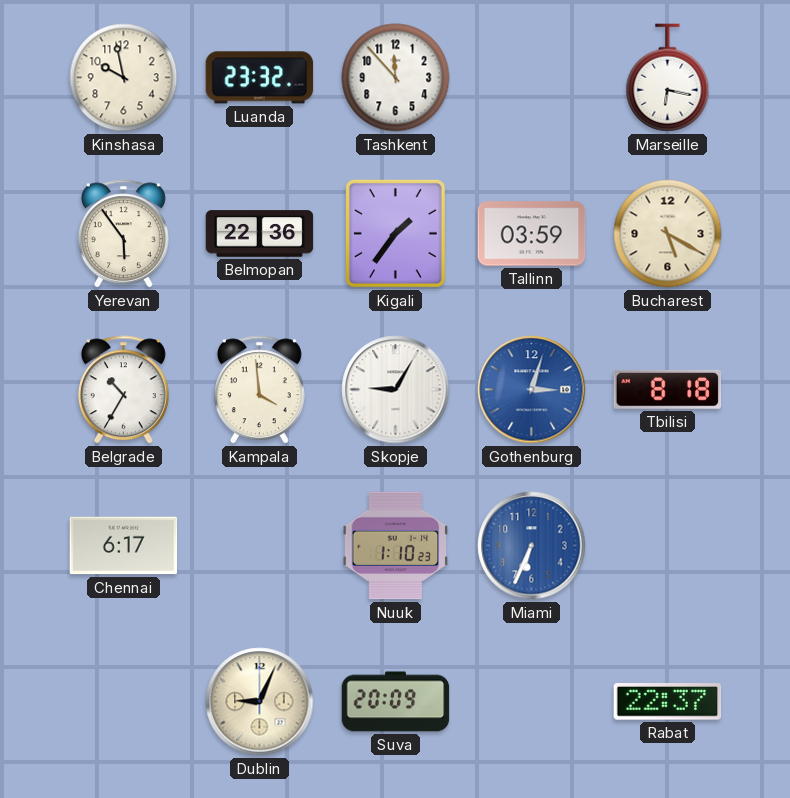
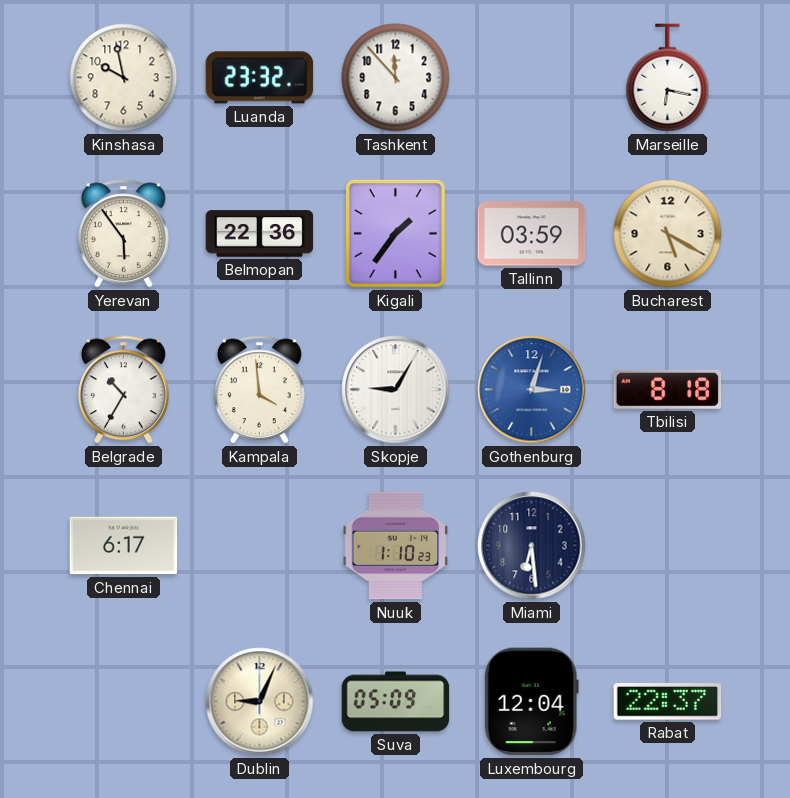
Miami: 6:34 -> 6:29 (532, 546)
Miami dial: blue -> navy (532, 546)
Suva: 20:09 -> 05:09 (396, 702)
Luxembourg: none -> 12:04 (531, 702)
